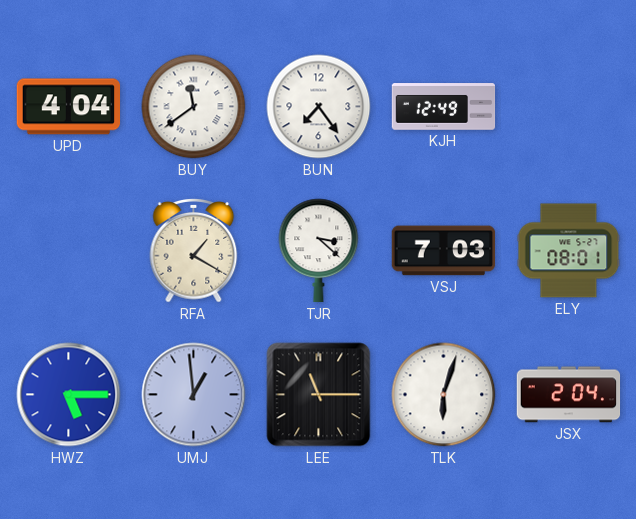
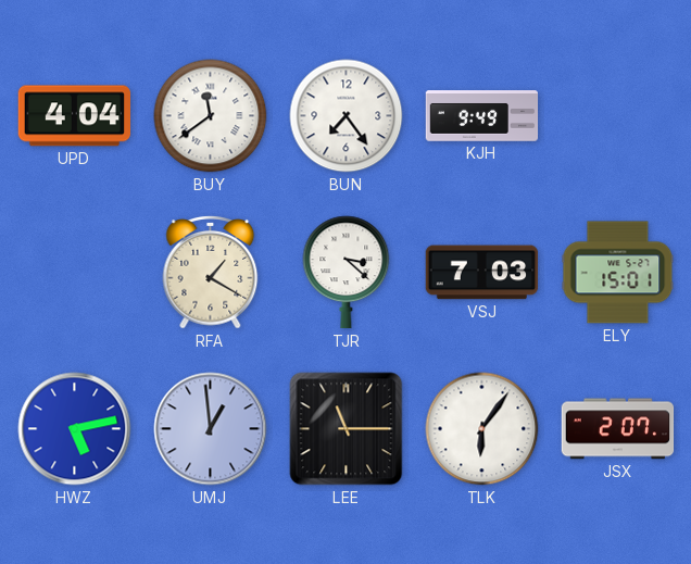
KJH: 12:49 -> 9:49 (482, 116)
ELY: 08:01 -> 15:01 (618, 273)
HWZ: 5:15 -> 5:13 (75, 429)
TLK: 6:03 -> 6:06 (482, 429)
JSX: 2:04 -> 2:07 (618, 429)
